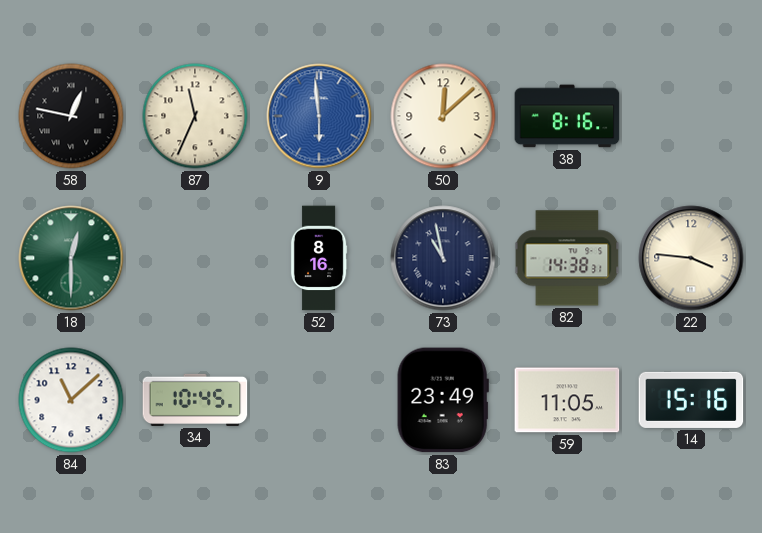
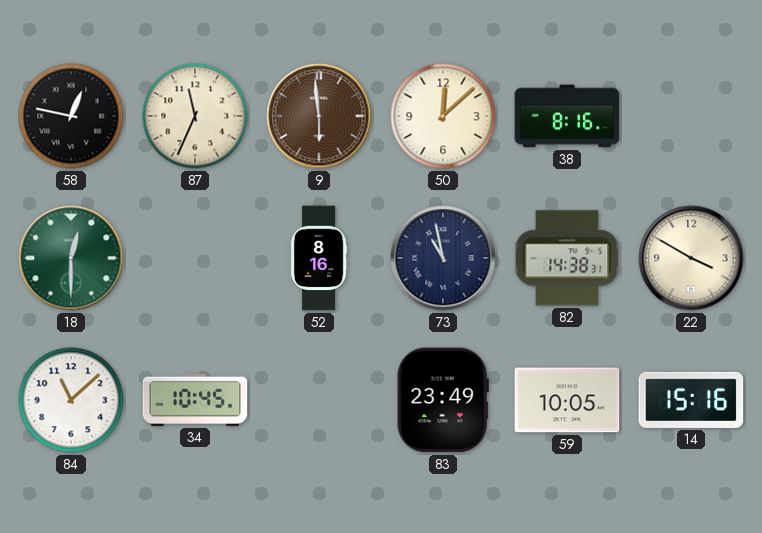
9 dial: blue -> brown (319, 116)
22: 3:46 -> 3:50 (691, 258)
59: 11:05 -> 10:05 (567, 400)
